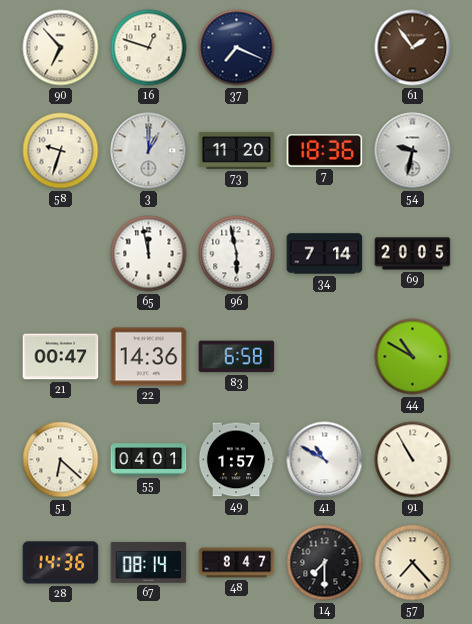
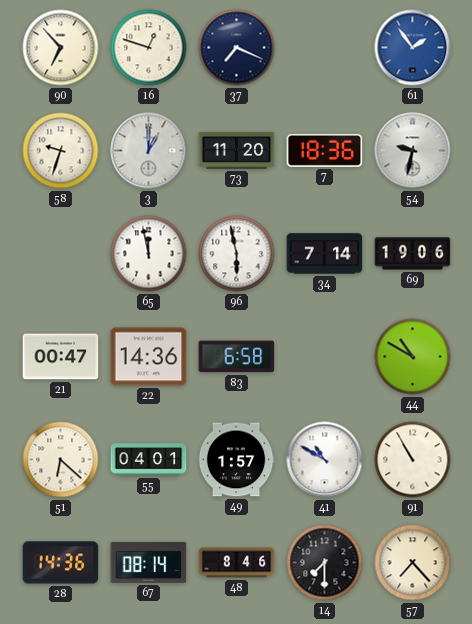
61 dial: brown -> blue (413, 48)
69: 20:05 -> 19:06 (413, 254)
48: 8:47 -> 8:46 (237, 563)
